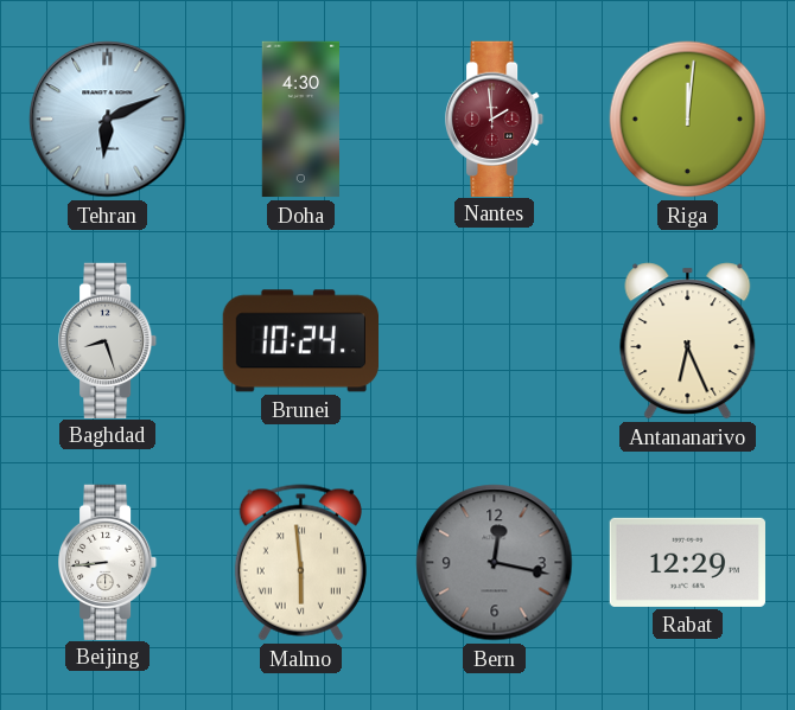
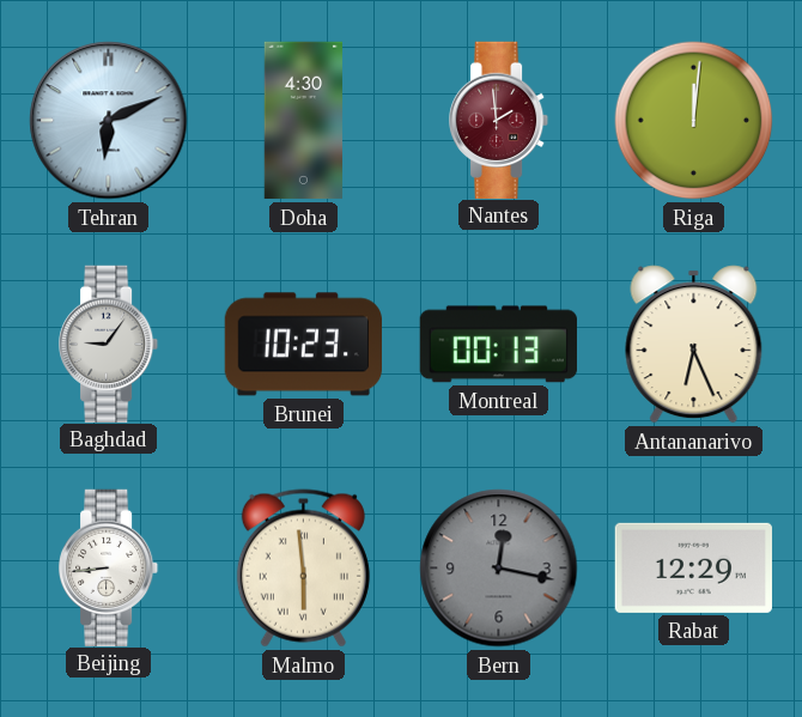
Baghdad: 8:27 -> 9:06 (110, 344)
Brunei: 10:24 -> 10:23 (303, 345)
Montreal: none -> 00:13 (498, 345)
